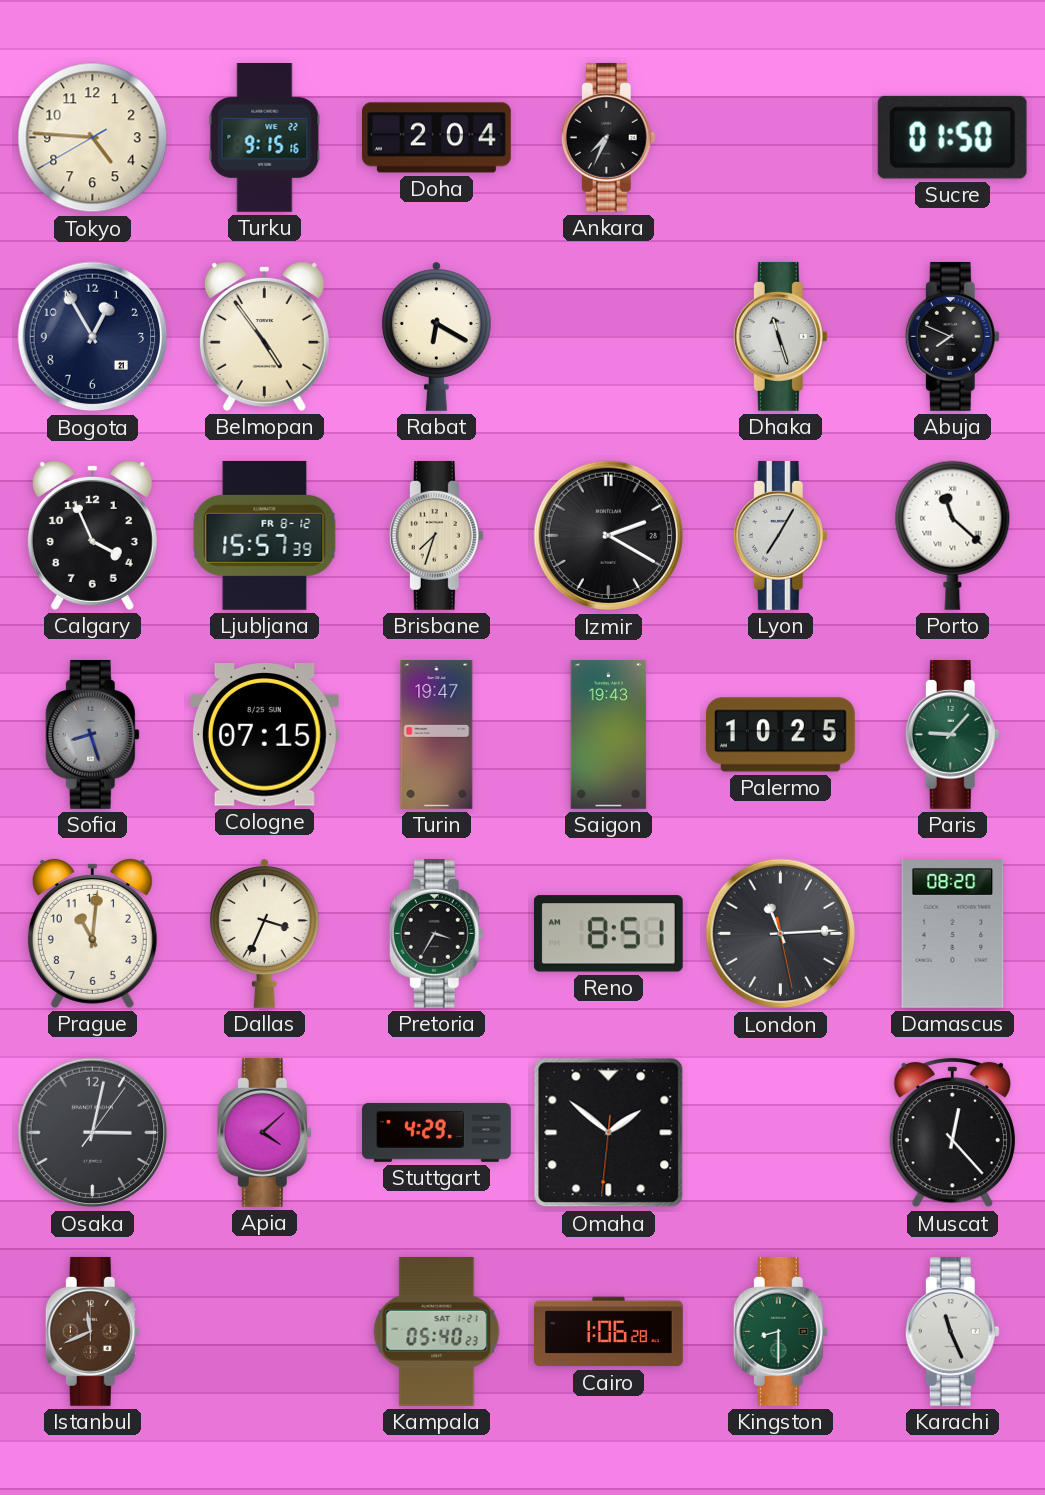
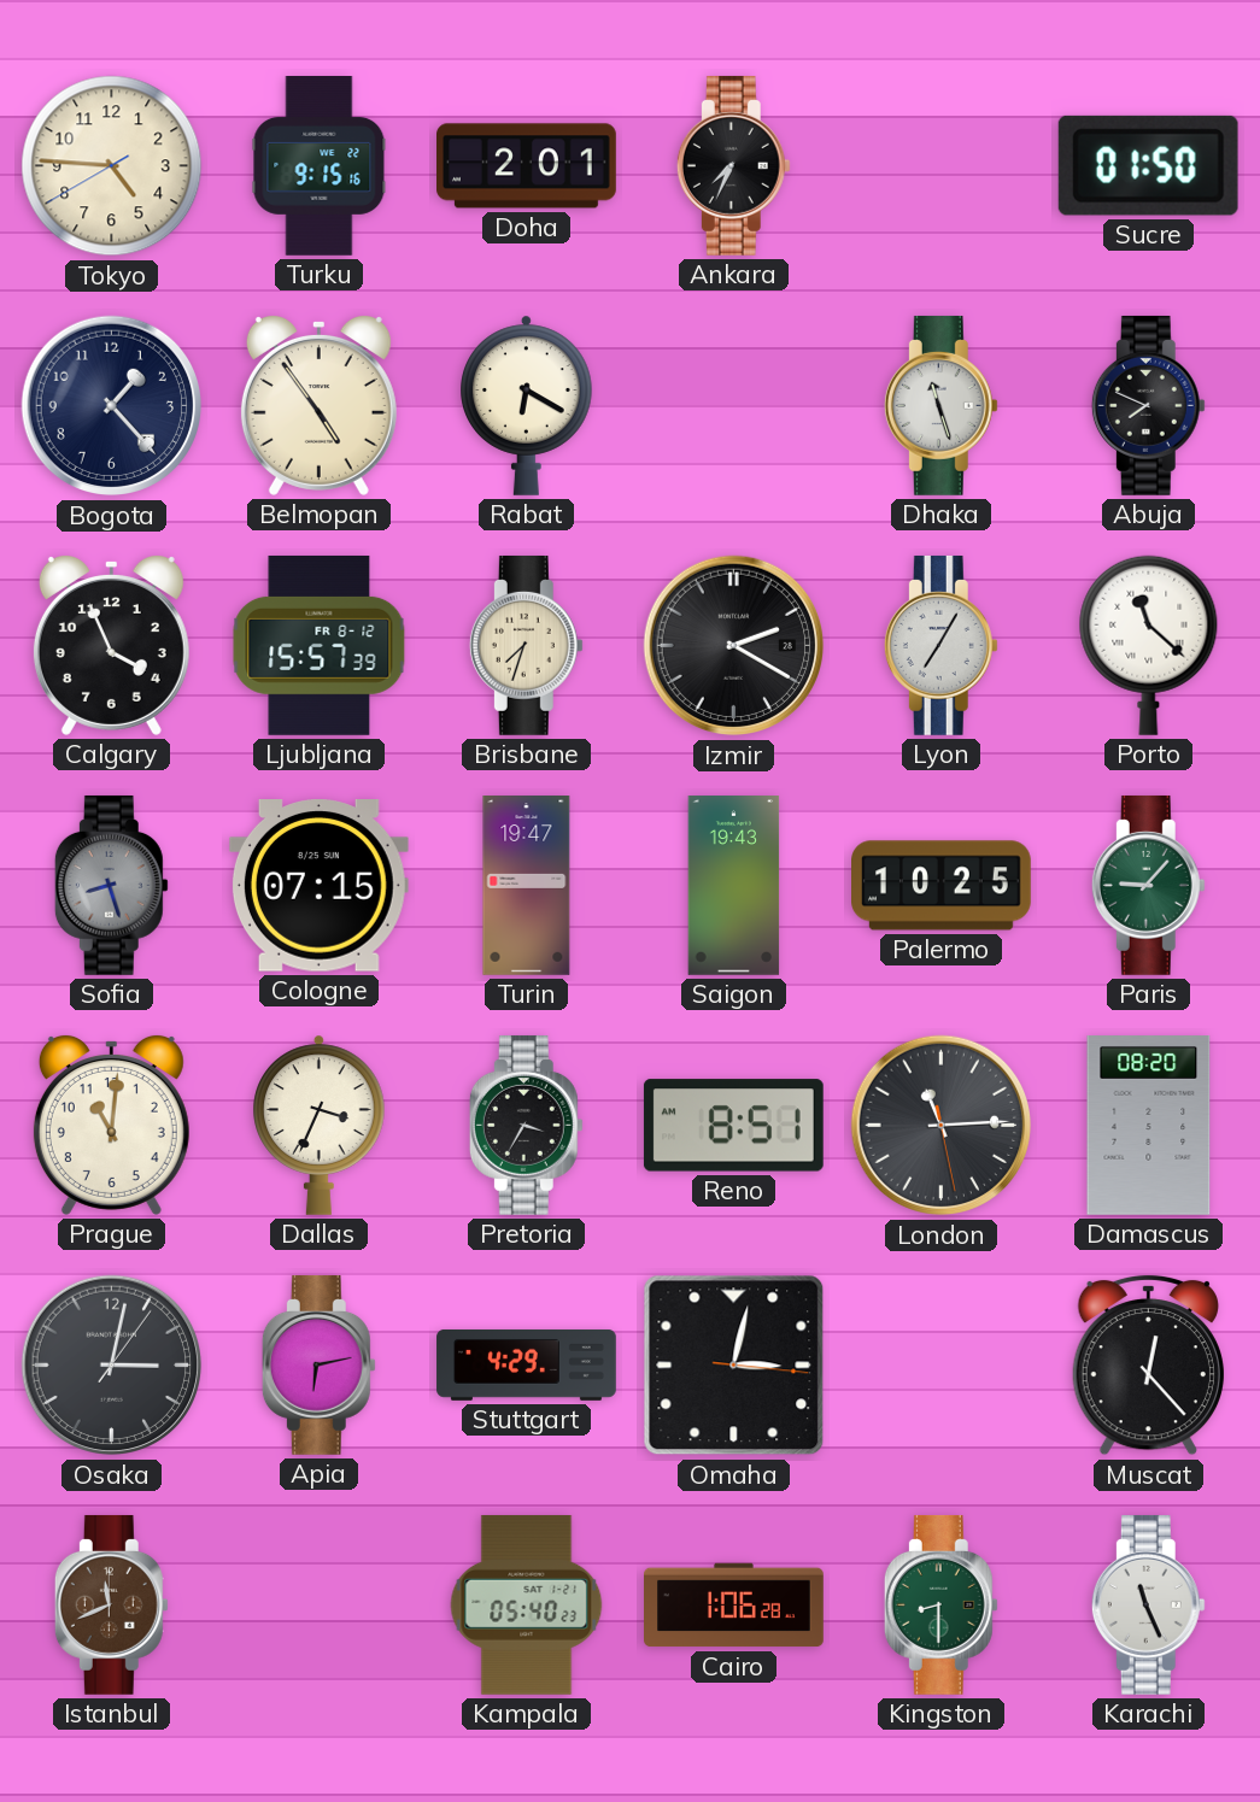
Doha: 2:04 -> 2:01 (527, 166)
Bogota: 12:55 -> 1:23 (112, 406)
Apia: 4:08 -> 6:13 (318, 1364)
Omaha: 1:51 -> 3:02 (734, 1366)
